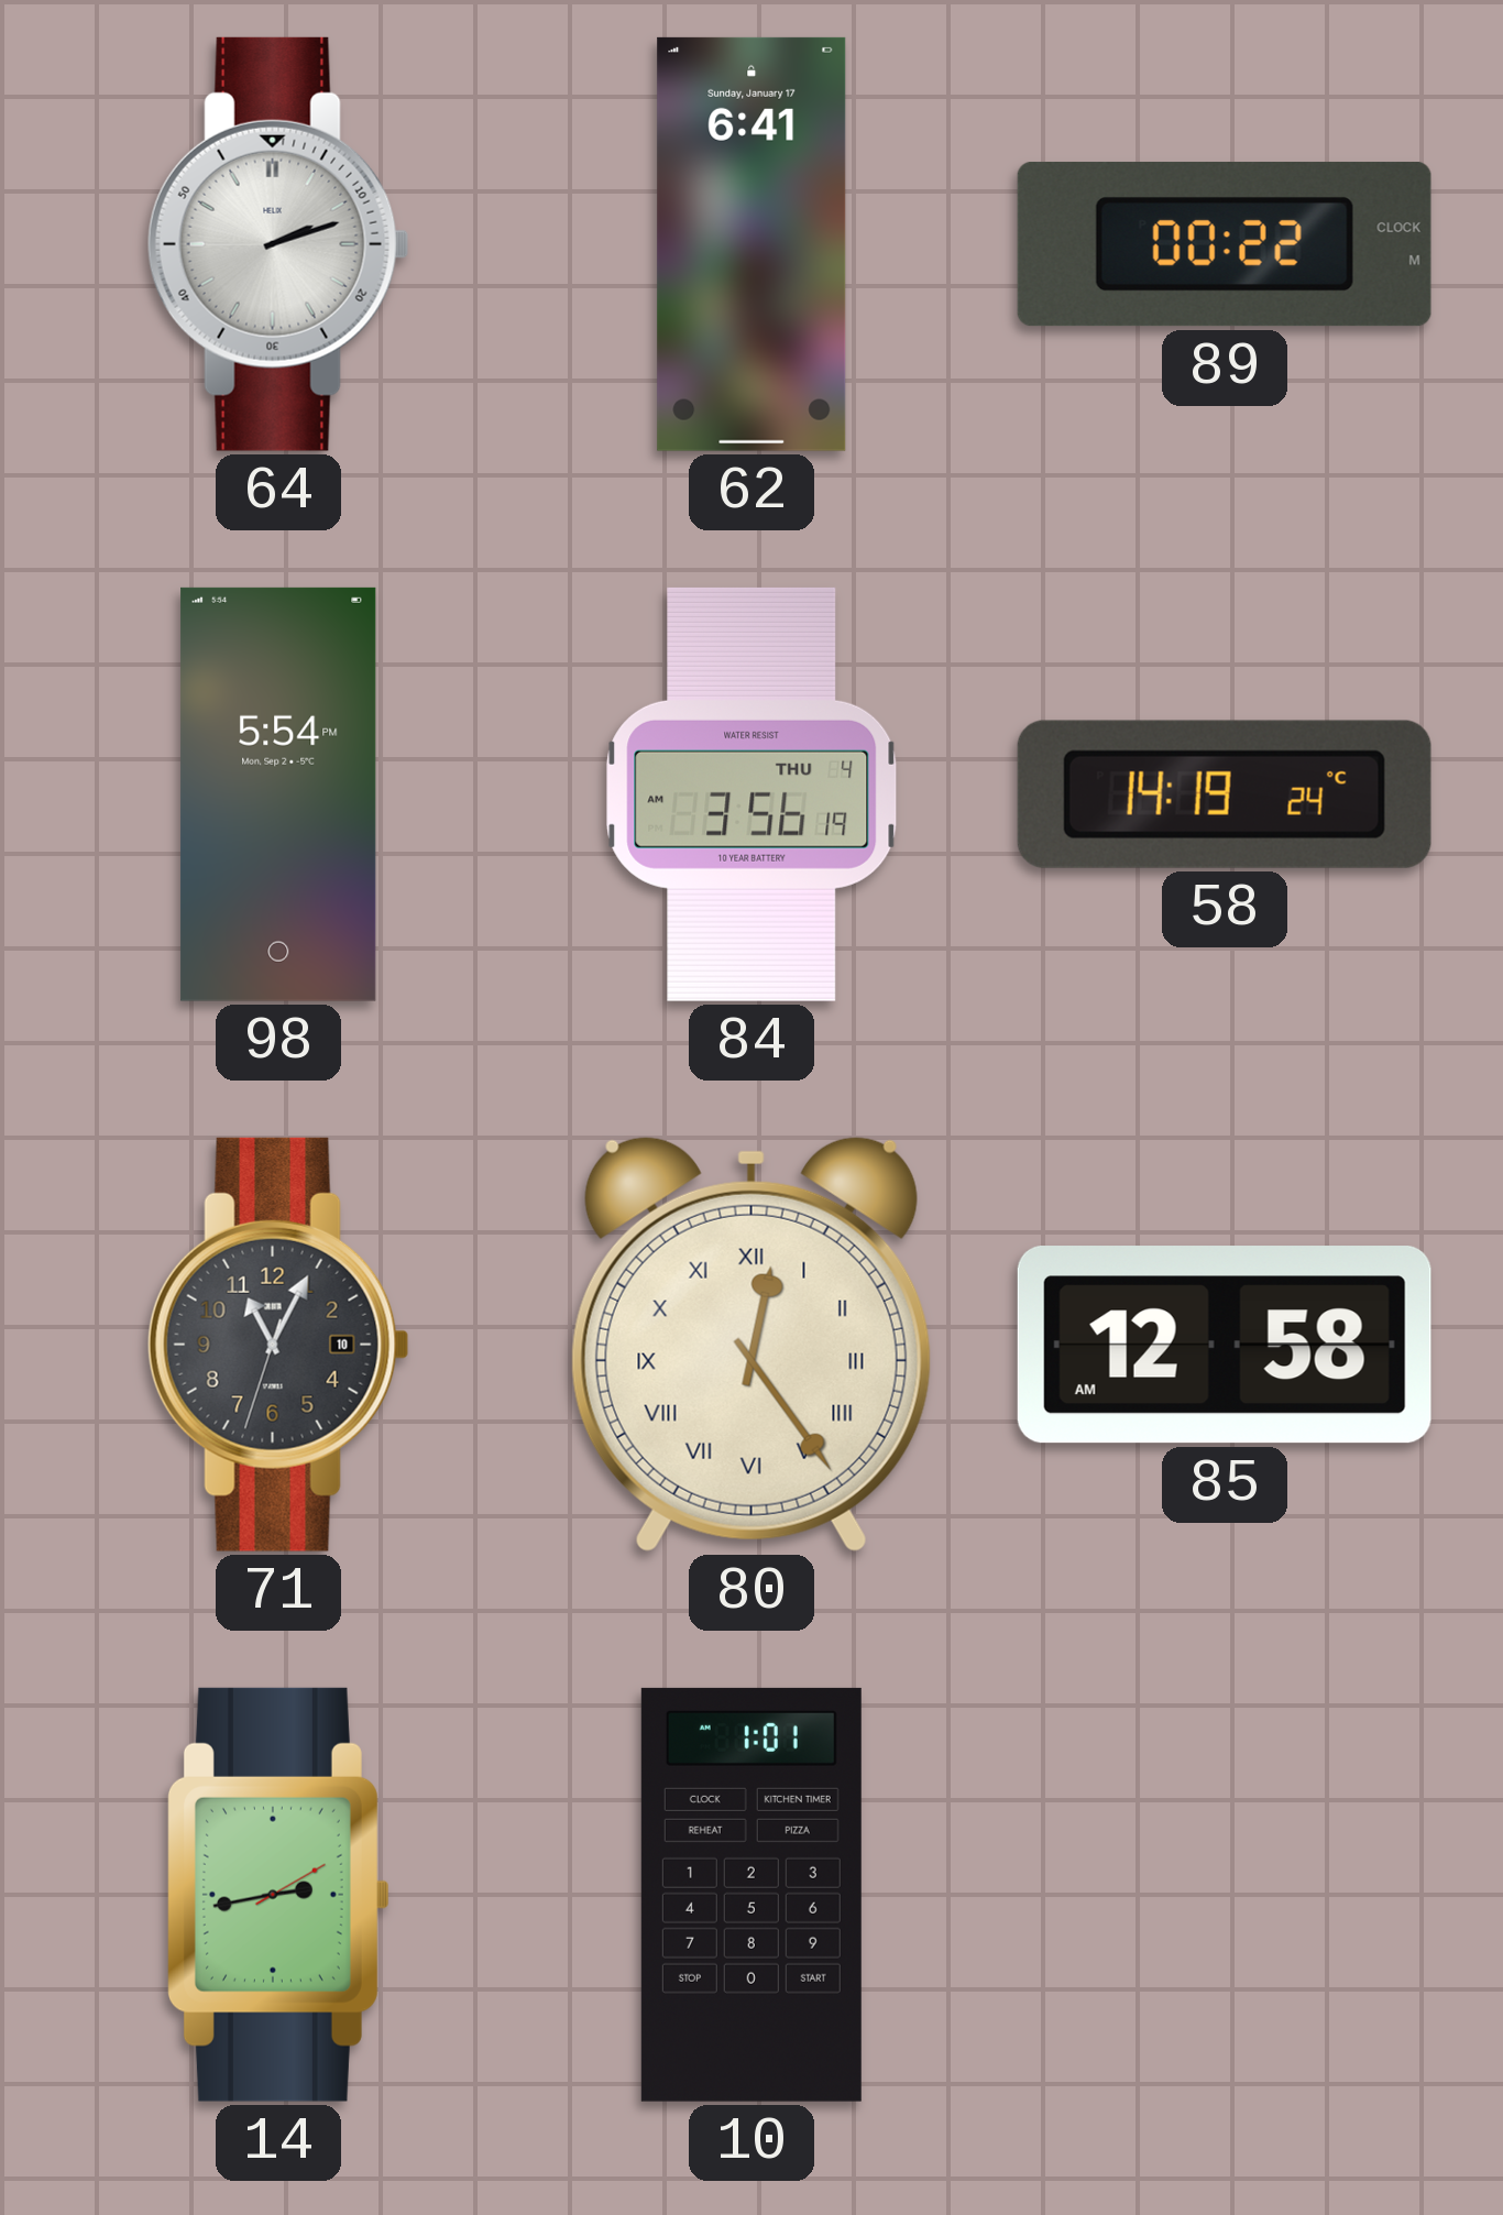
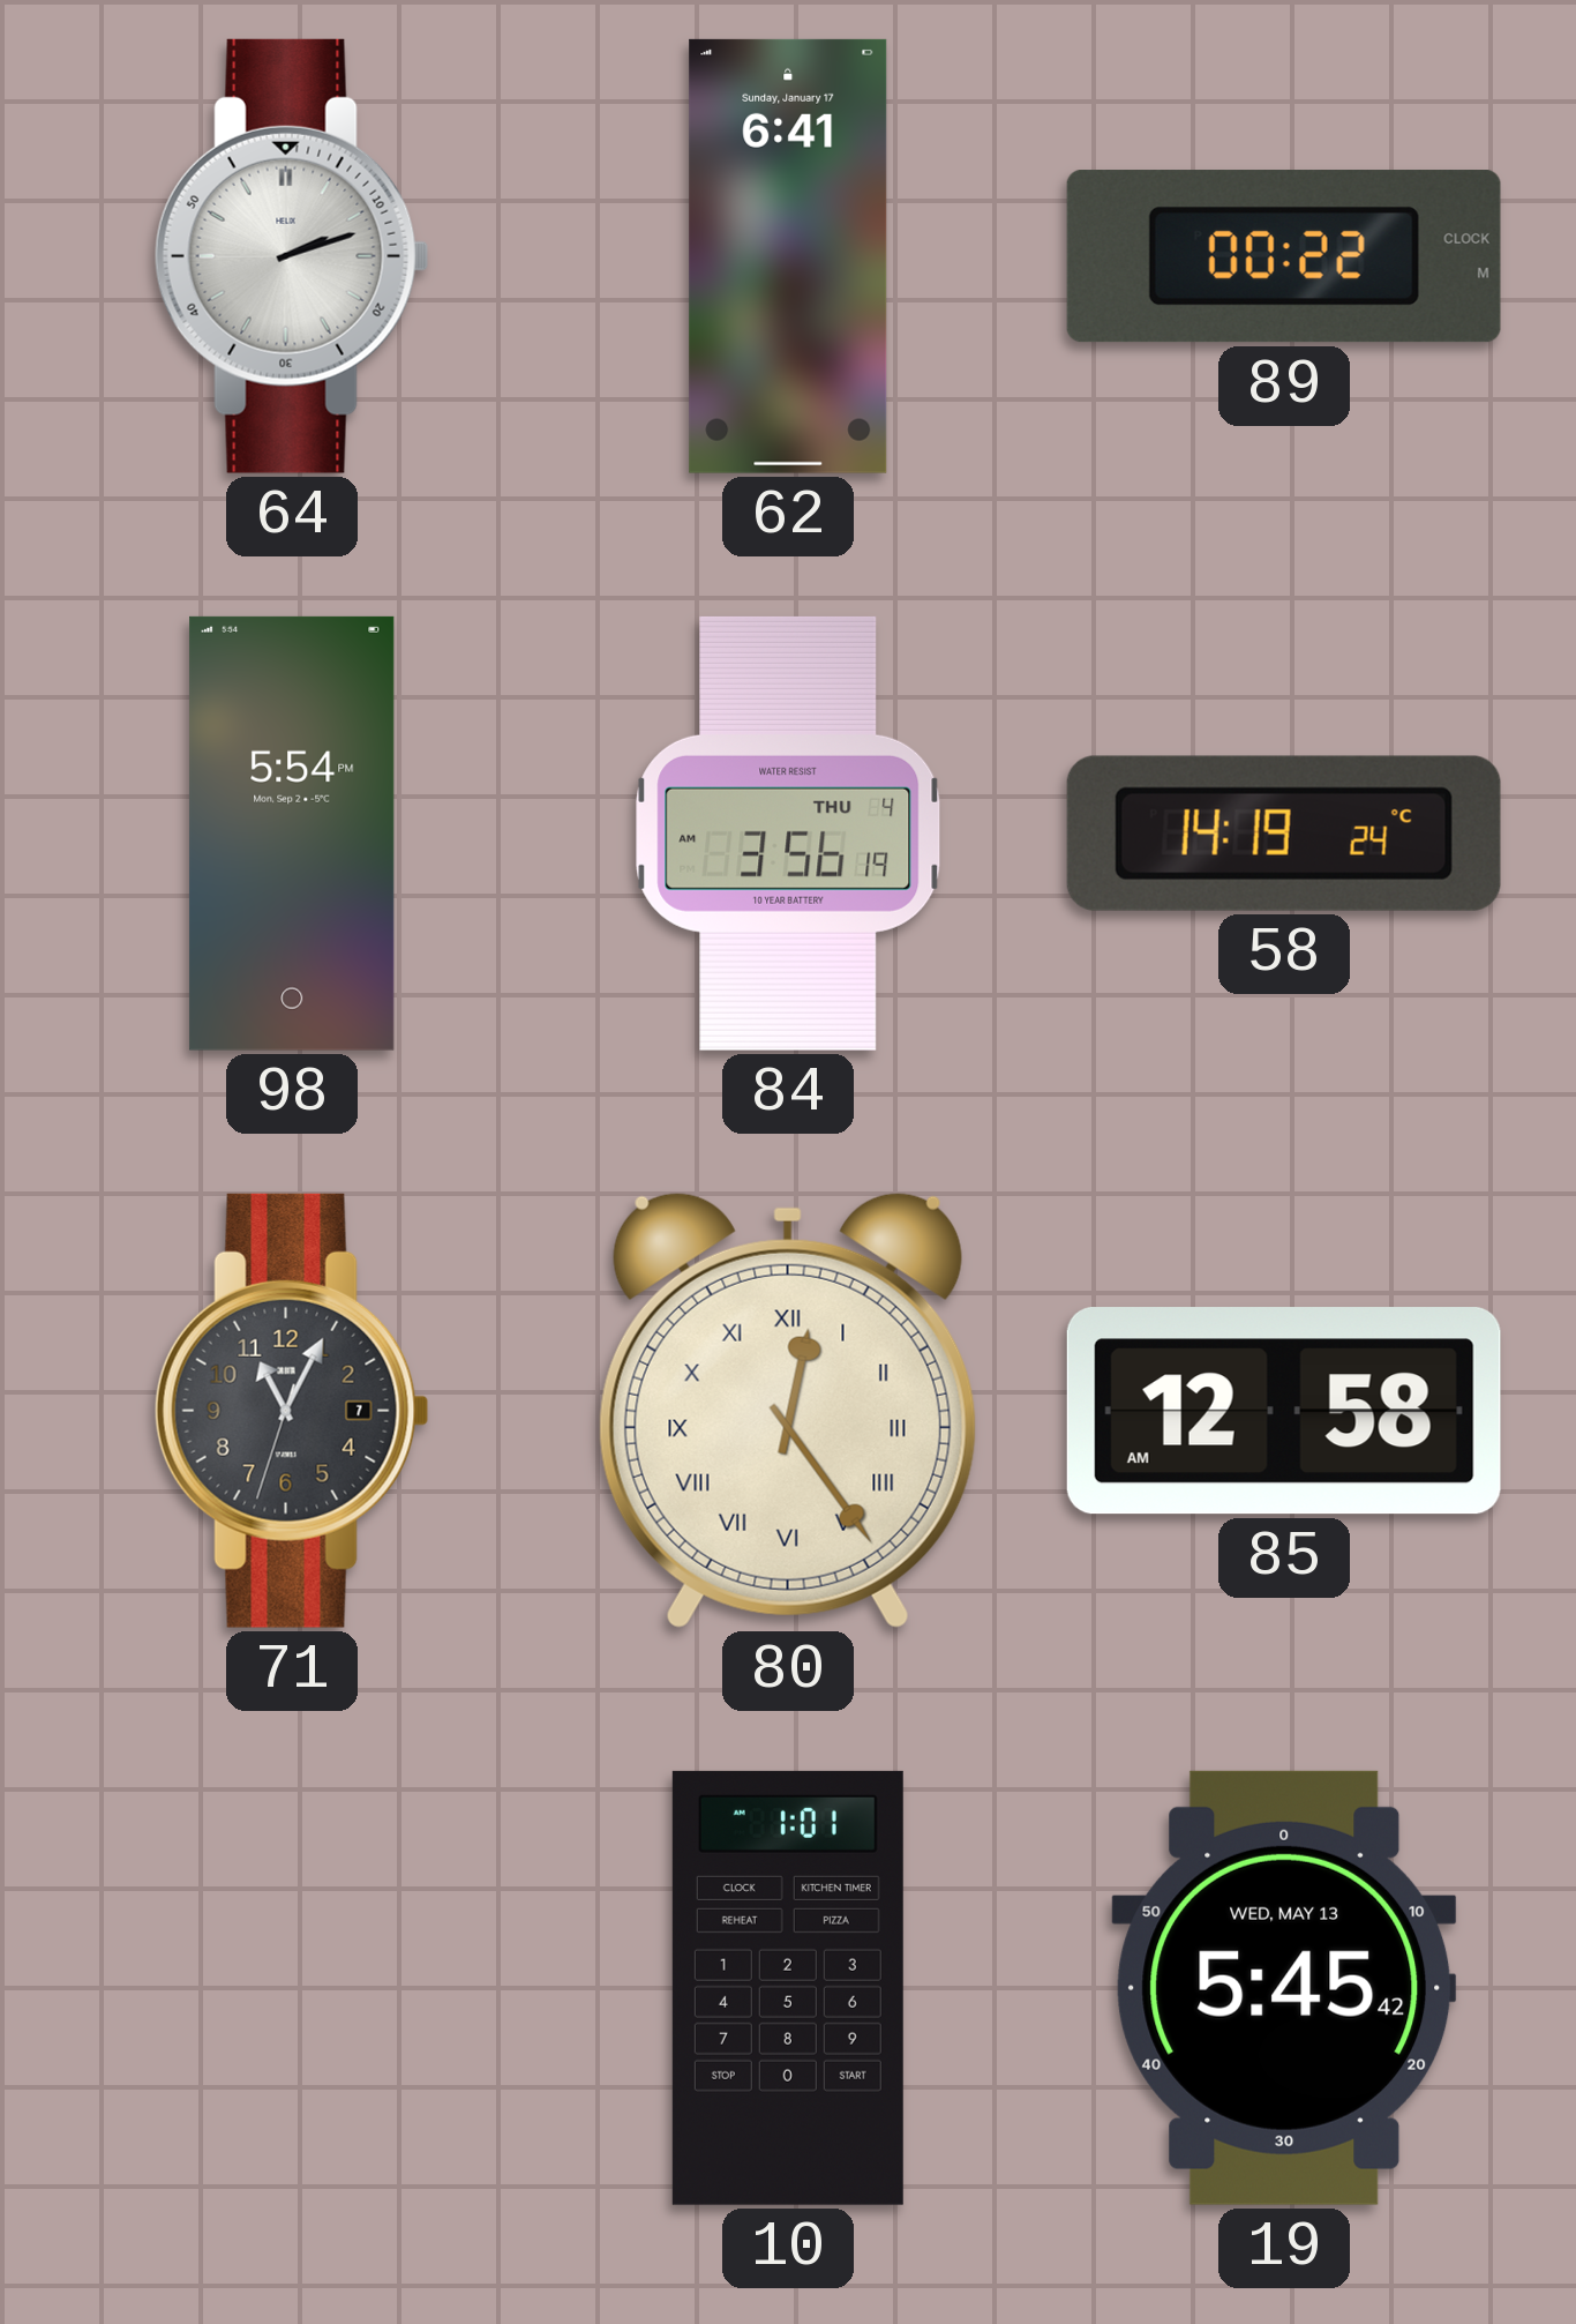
71 date: 10 -> 7 (292, 1411)
14: 2:43 -> none (278, 1895)
19: none -> 5:45 (1284, 1988)
